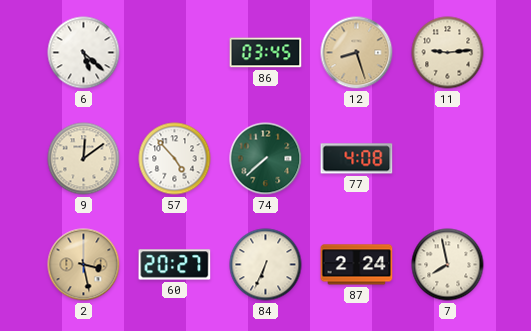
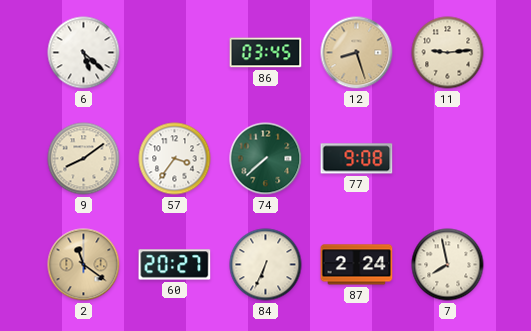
9: 12:09 -> 8:09 (84, 159)
57: 4:53 -> 3:36 (175, 159)
77: 4:08 -> 9:08 (357, 159)
2: 3:28 -> 11:21 (84, 265)
